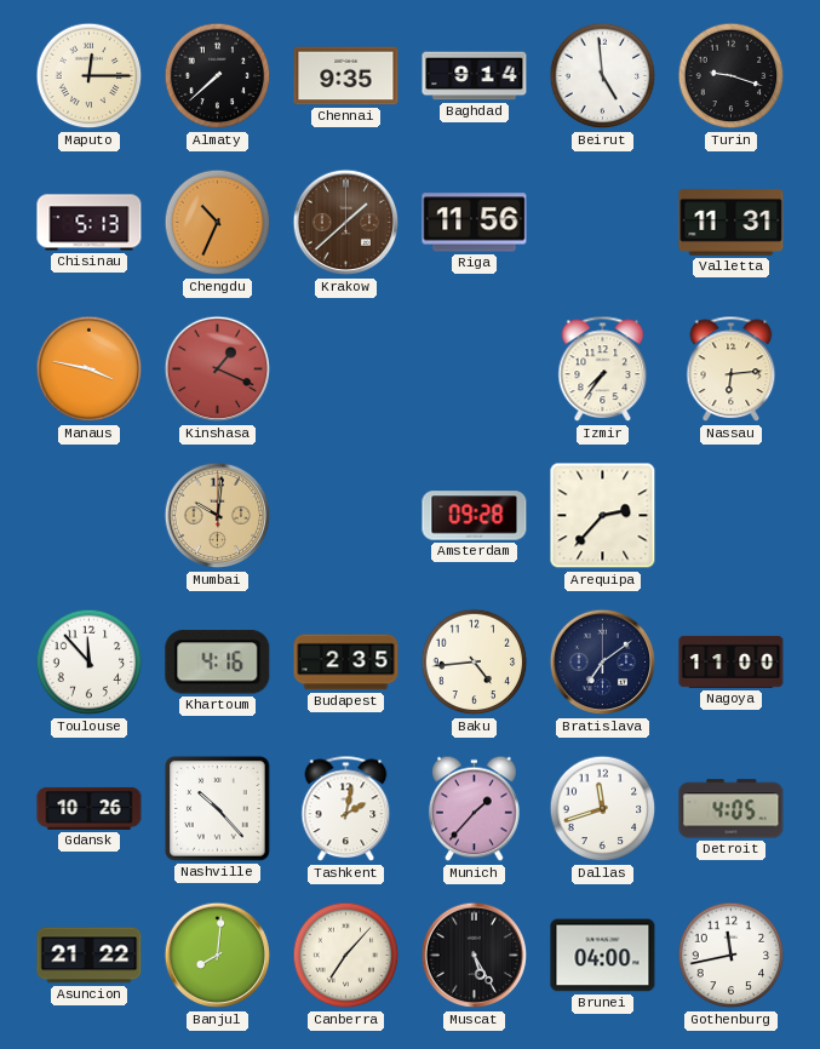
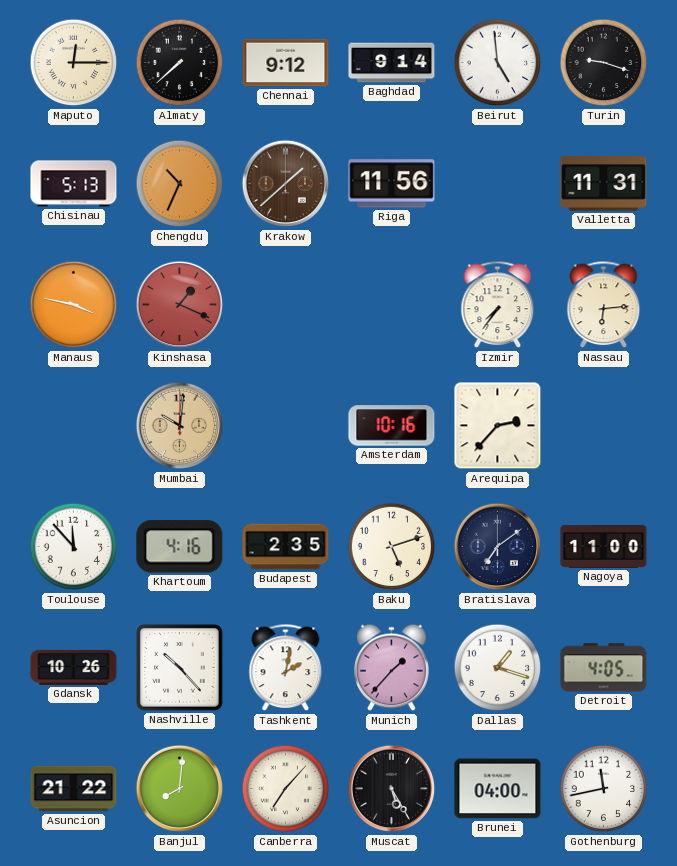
Chennai: 9:35 -> 9:12 (286, 63)
Amsterdam: 09:28 -> 10:16 (392, 426)
Baku: 4:44 -> 5:12 (392, 547)
Dallas: 11:42 -> 1:18 (498, 668)
